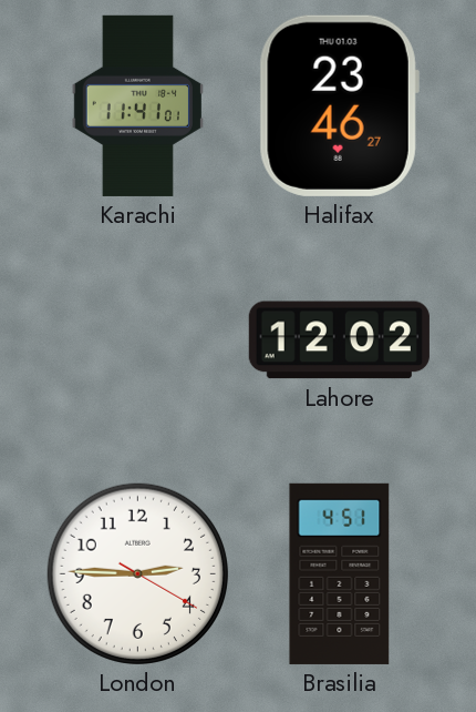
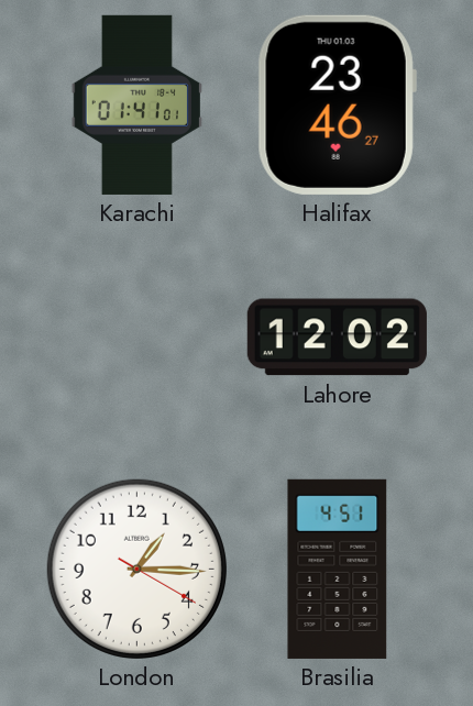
Karachi: 11:41 -> 01:41 (136, 104)
London: 2:45 -> 1:15 (136, 569)
